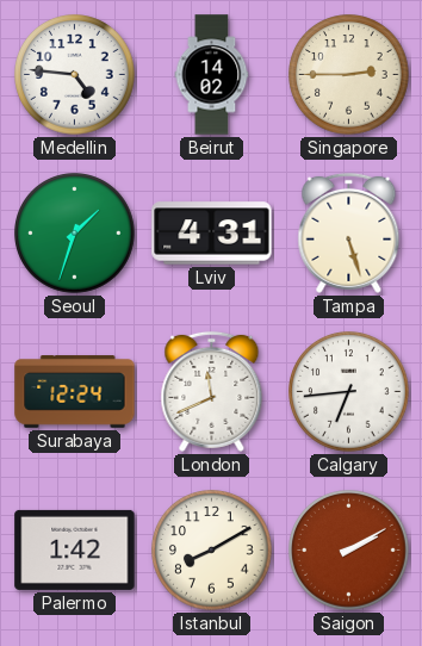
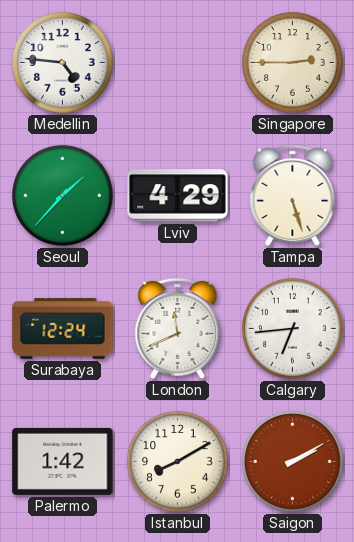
Beirut: 14:02 -> none (212, 75)
Seoul: 1:33 -> 1:37 (63, 196)
Lviv: 4:31 -> 4:29 (178, 196)
